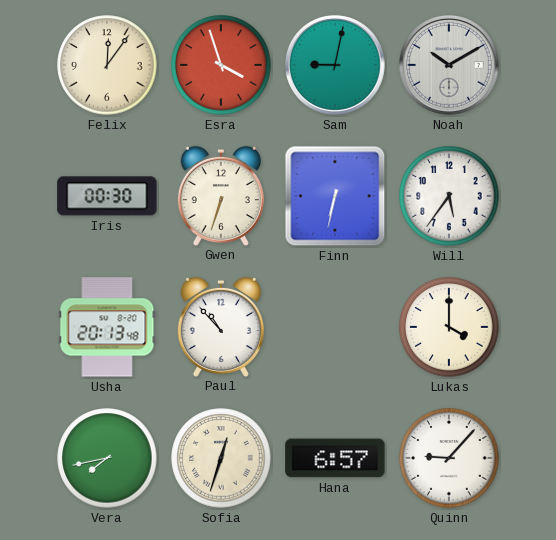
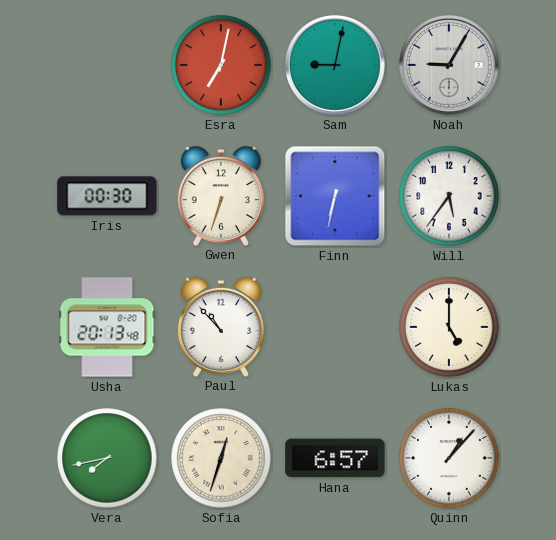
Felix: 12:06 -> none (107, 65)
Esra: 3:57 -> 7:02 (221, 65)
Noah: 10:10 -> 9:05 (449, 65)
Lukas: 4:00 -> 5:00 (449, 327)
Quinn: 9:07 -> 1:07 (449, 458)
